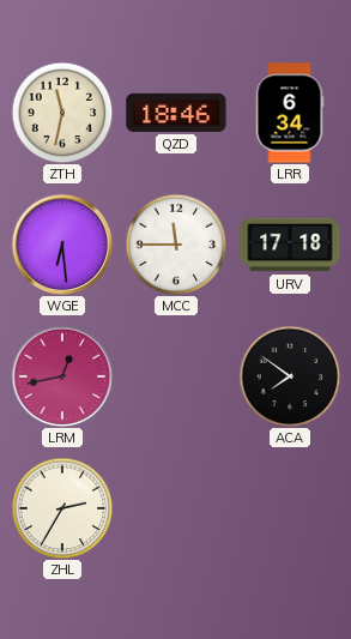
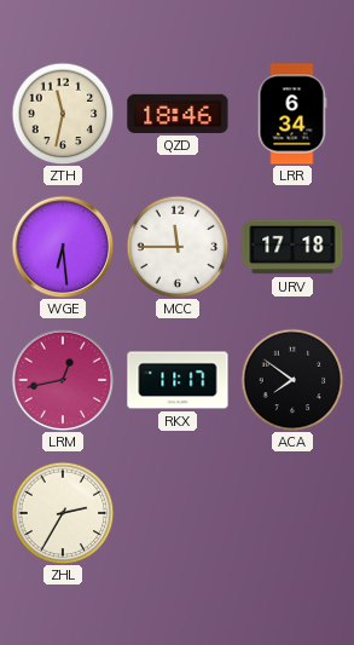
RKX: none -> 11:17 (178, 380)
